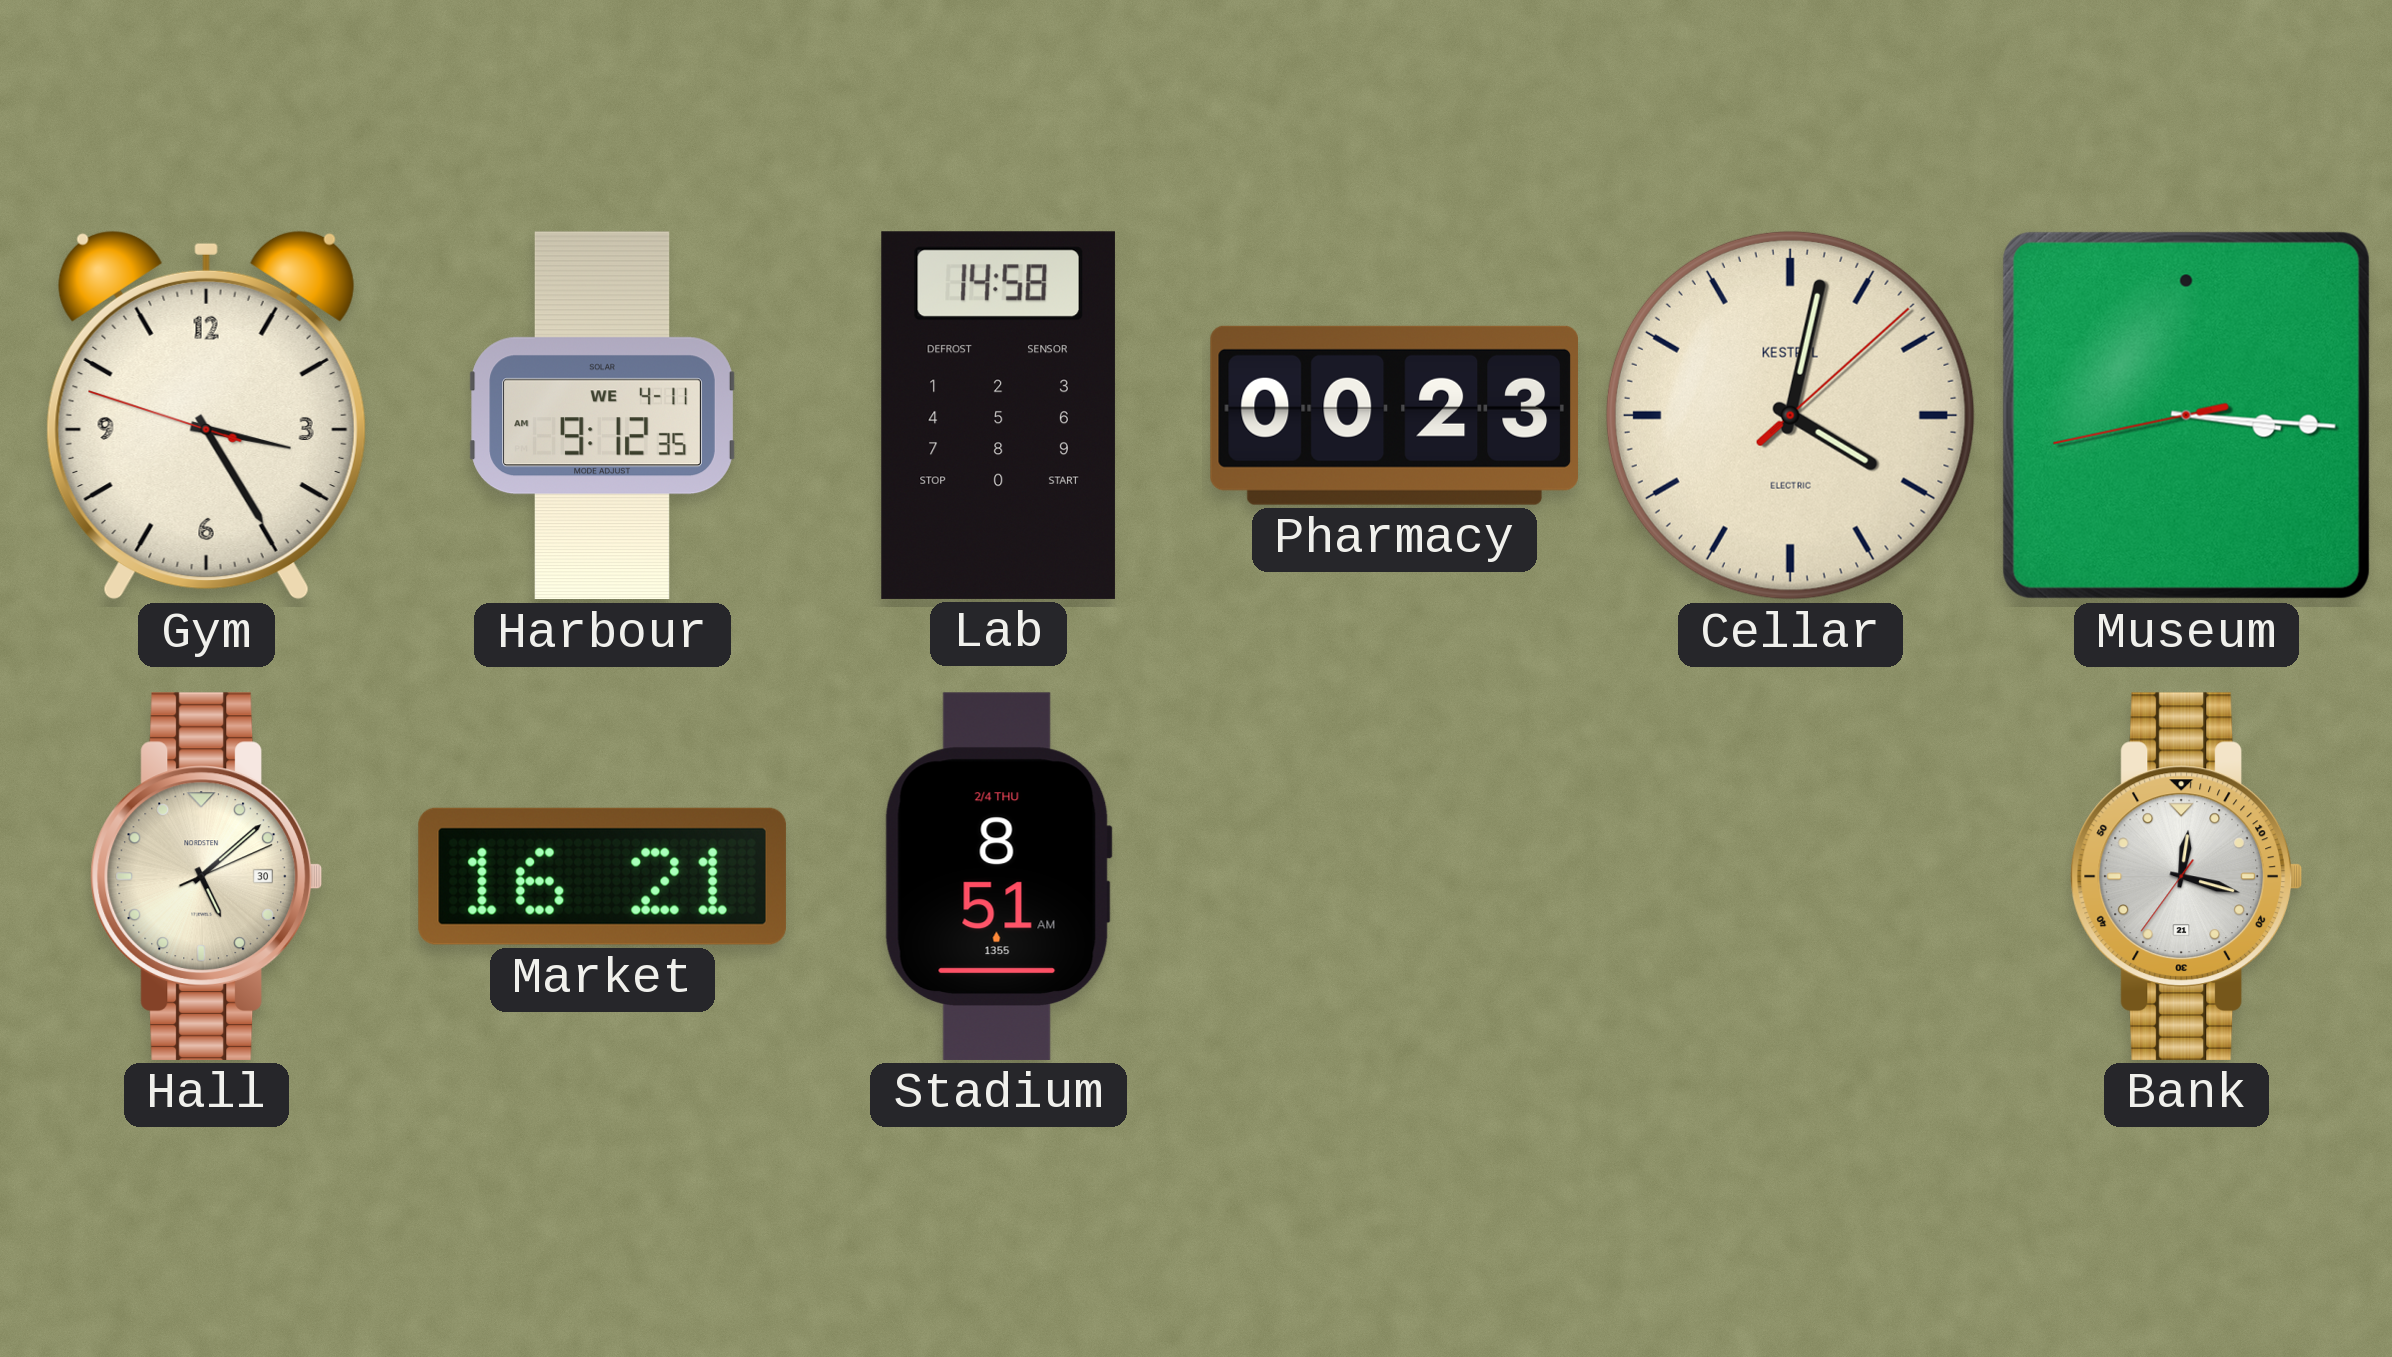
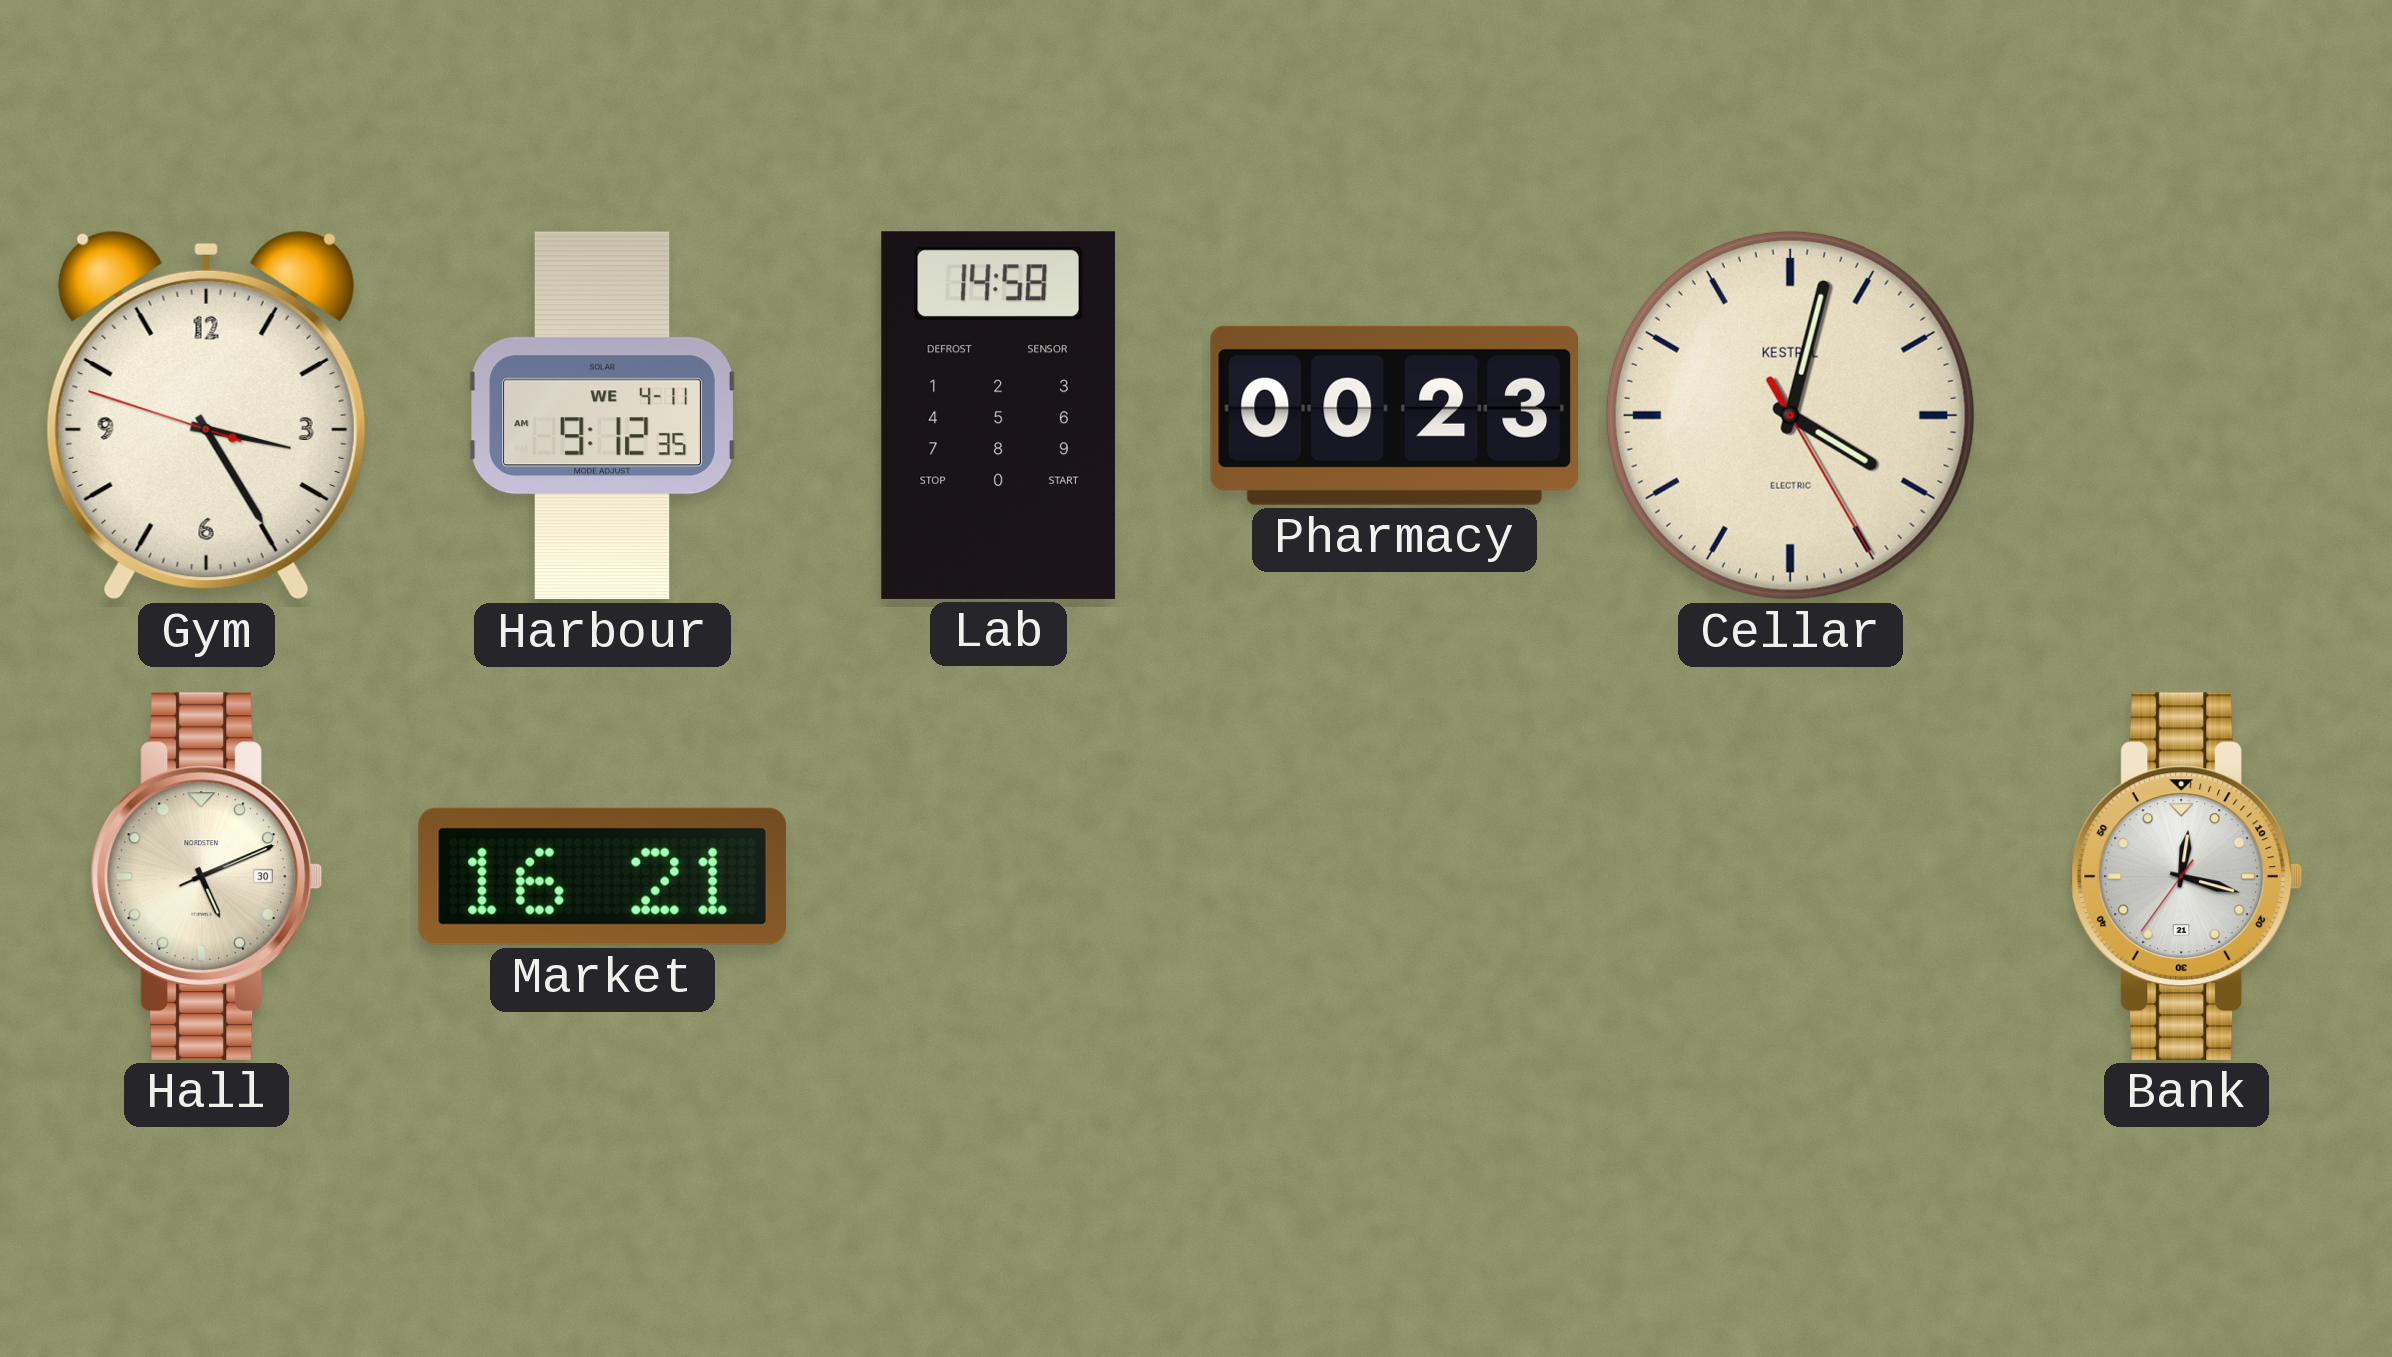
Cellar: 4:02:08 -> 4:02:25 (1790, 415)
Museum: 3:15 -> none (2186, 415)
Hall: 5:08 -> 5:11 (206, 876)
Stadium: 8:51 -> none (998, 876)
